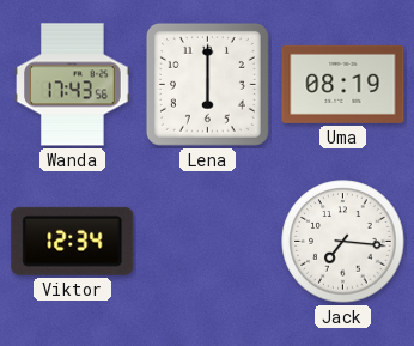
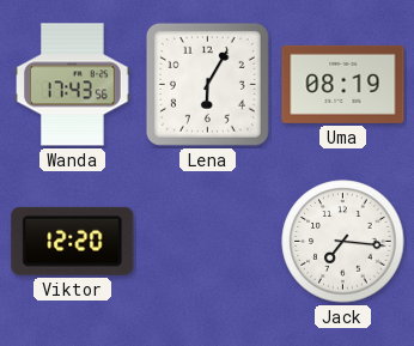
Lena: 6:00 -> 6:05 (207, 84)
Viktor: 12:34 -> 12:20 (73, 241)
